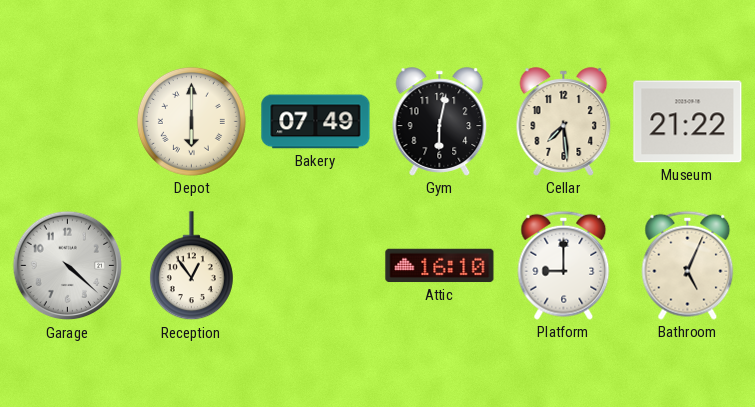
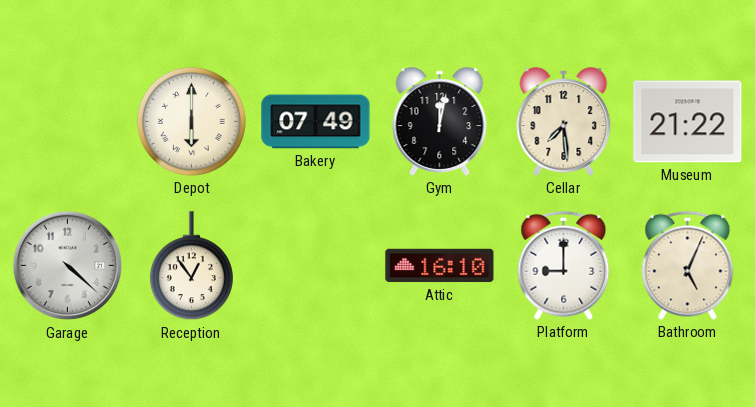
Gym: 6:02 -> 12:02 (440, 122)
